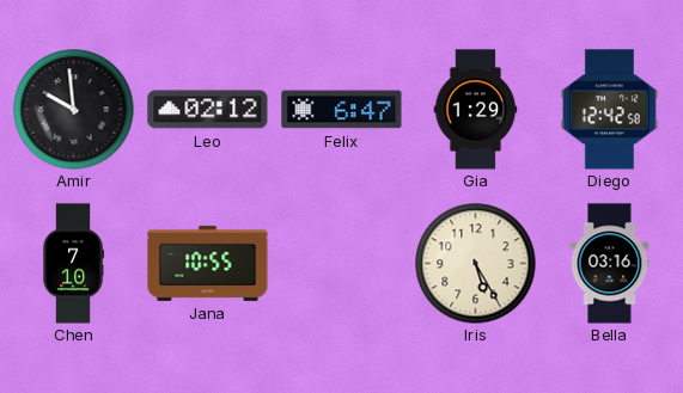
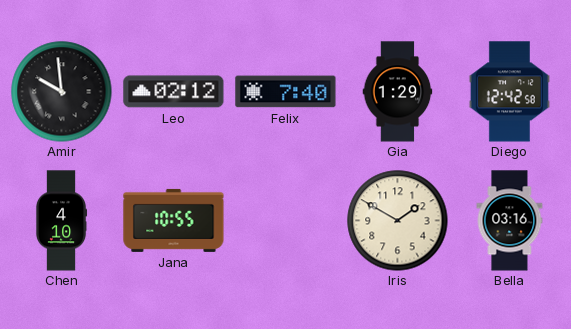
Felix: 6:47 -> 7:40 (286, 92)
Chen: 7:10 -> 4:10 (61, 221)
Iris: 5:25 -> 1:50 (398, 221)
